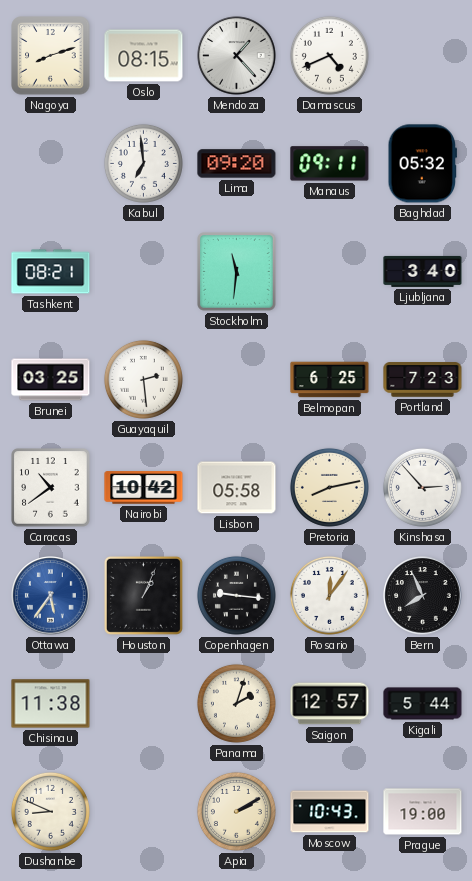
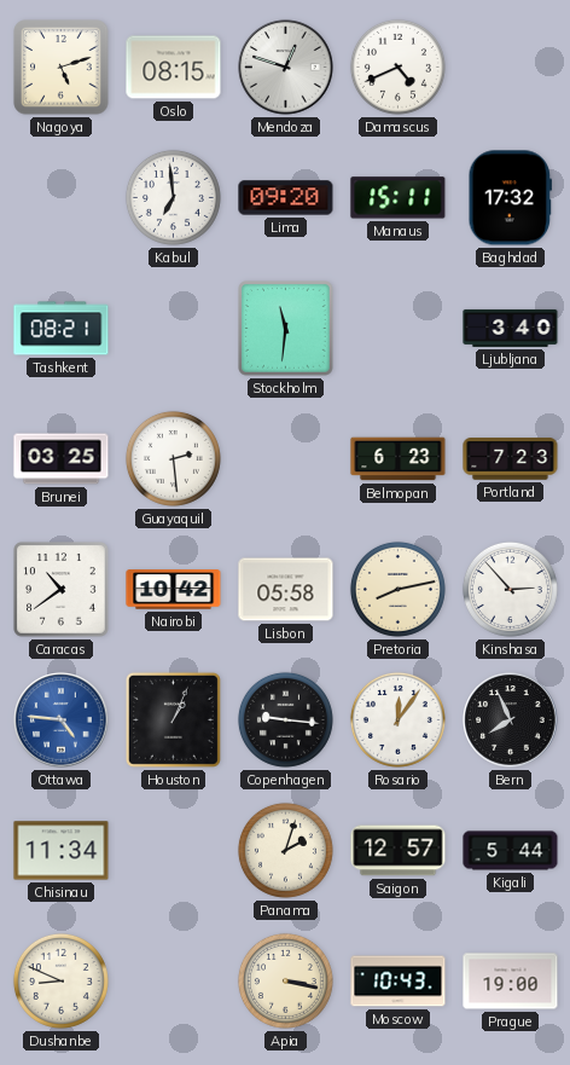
Nagoya: 8:12 -> 5:12 (62, 68)
Mendoza: 1:23 -> 12:48 (286, 68)
Manaus: 09:11 -> 15:11 (399, 198)
Baghdad: 05:32 -> 17:32 (510, 198)
Belmopan: 6:25 -> 6:23 (399, 459)
Ottawa: 5:36 -> 4:46 (62, 720)
Chisinau: 11:38 -> 11:34 (62, 851)
Apia: 2:10 -> 3:17 (285, 980)
